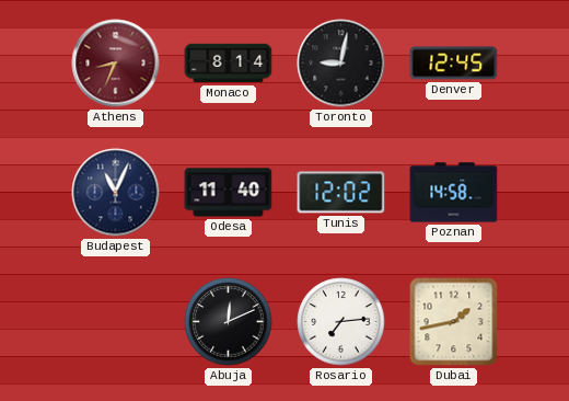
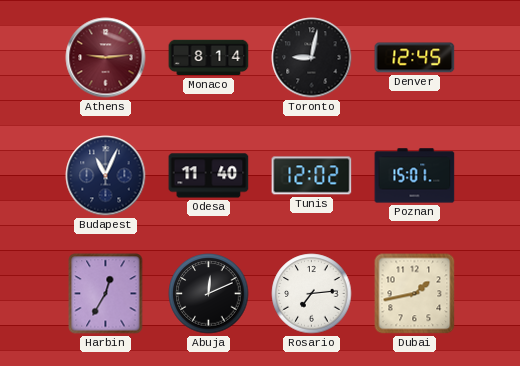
Athens: 8:34 -> 9:14 (106, 58)
Poznan: 14:58 -> 15:01 (415, 176)
Harbin: none -> 12:35 (106, 294)
